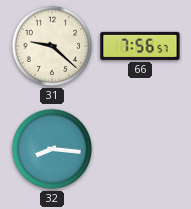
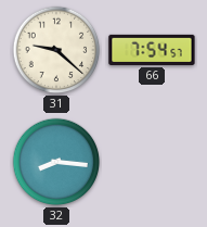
66: 7:56 -> 7:54 (152, 50)
